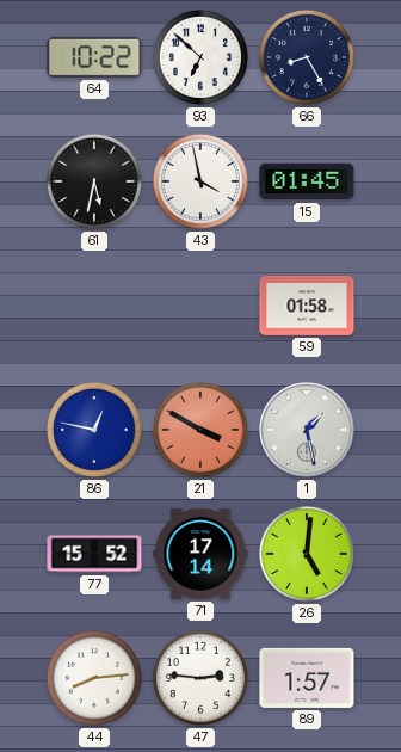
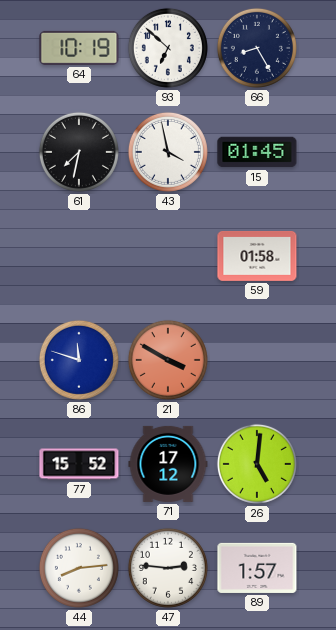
64: 10:22 -> 10:19 (79, 48)
61: 5:32 -> 7:32 (79, 152)
86: 12:47 -> 11:48 (79, 360)
1: 1:28 -> none (307, 430)
71: 17:14 -> 17:12 (168, 464)
